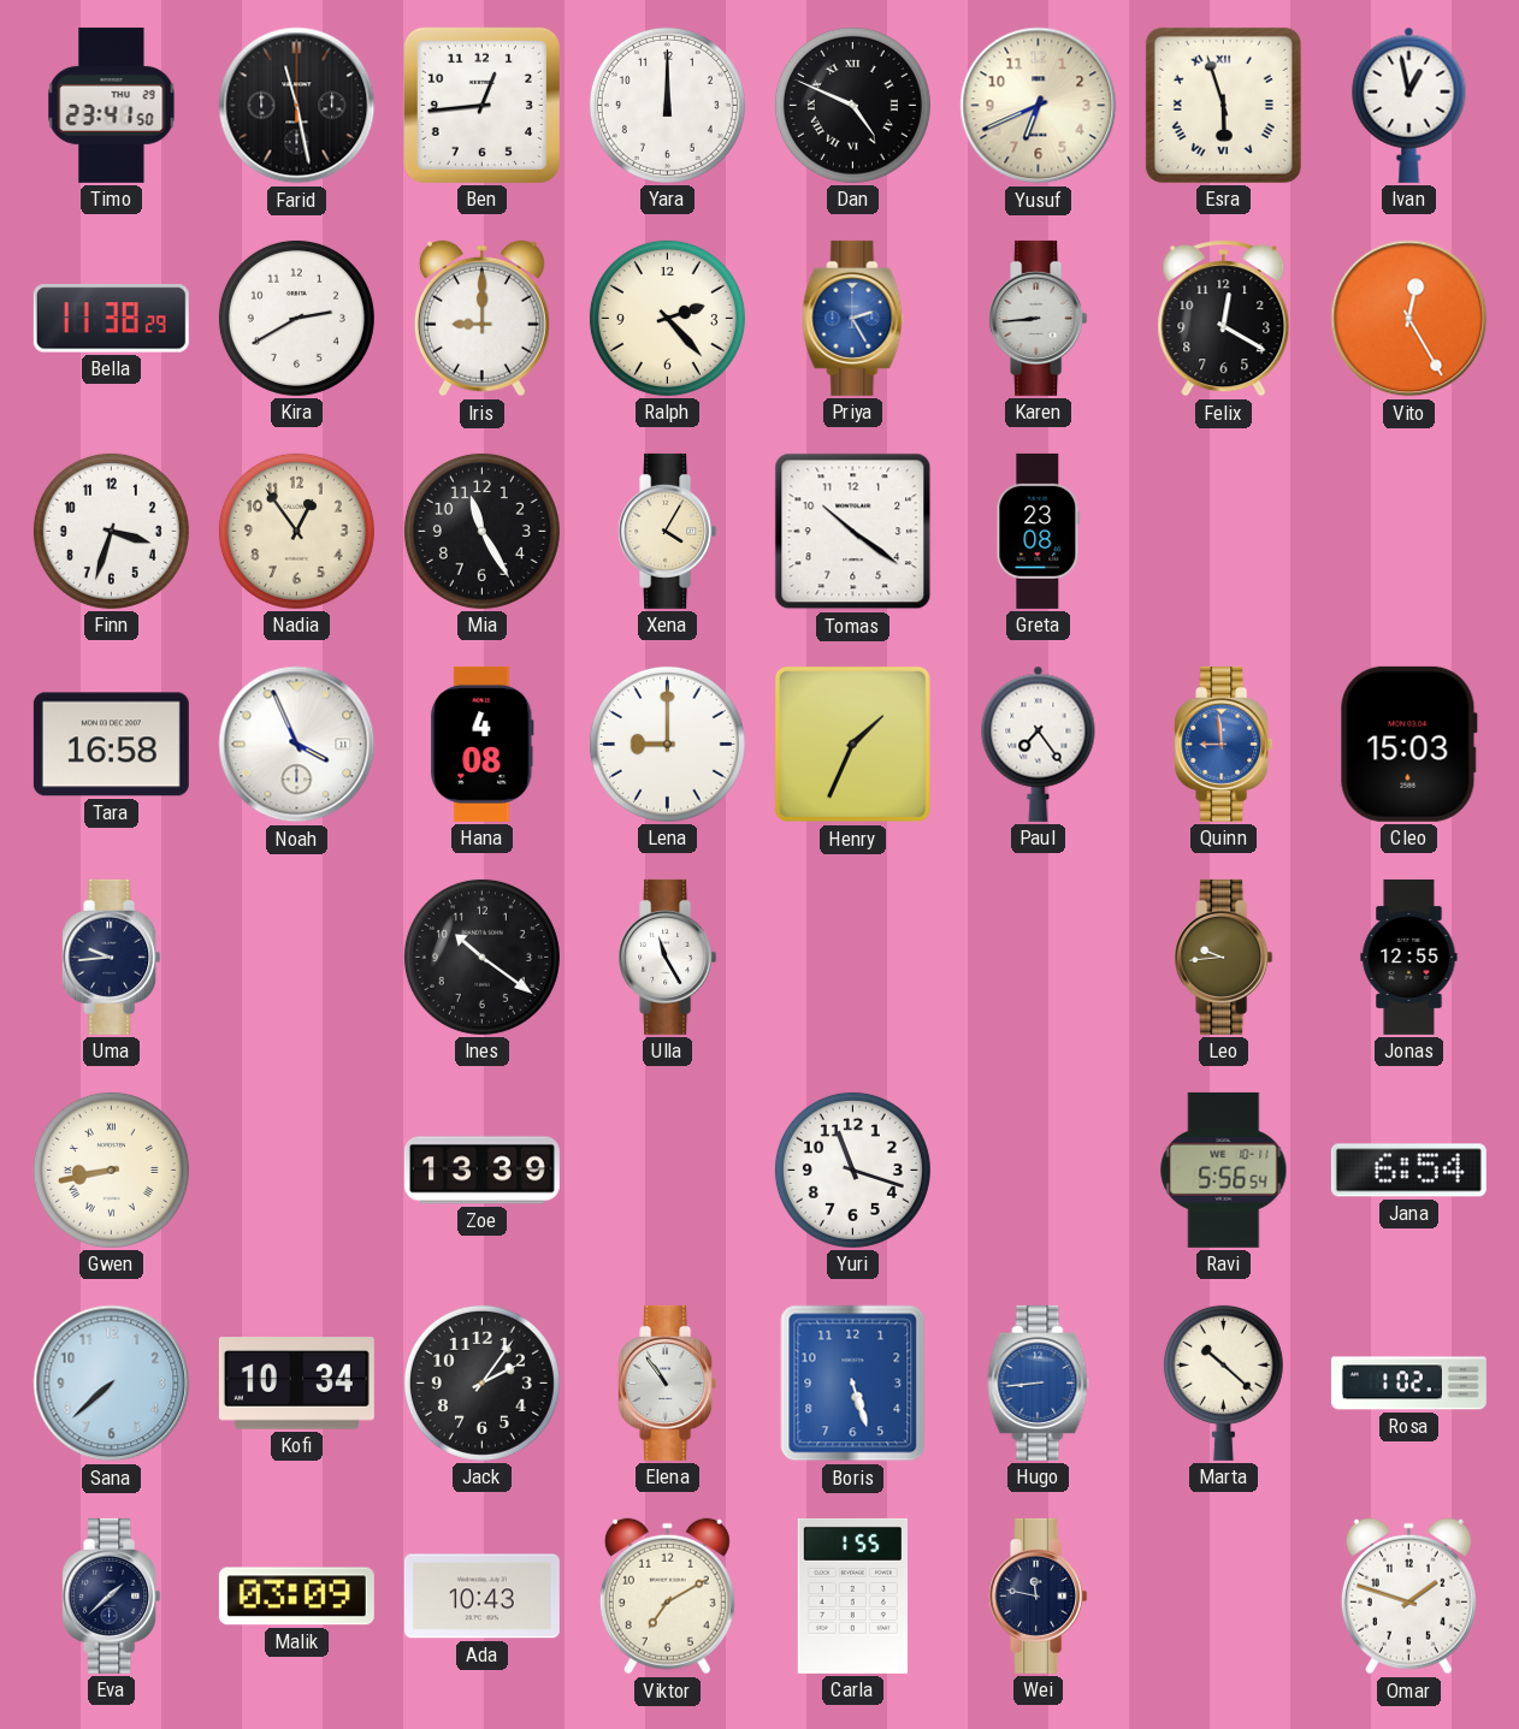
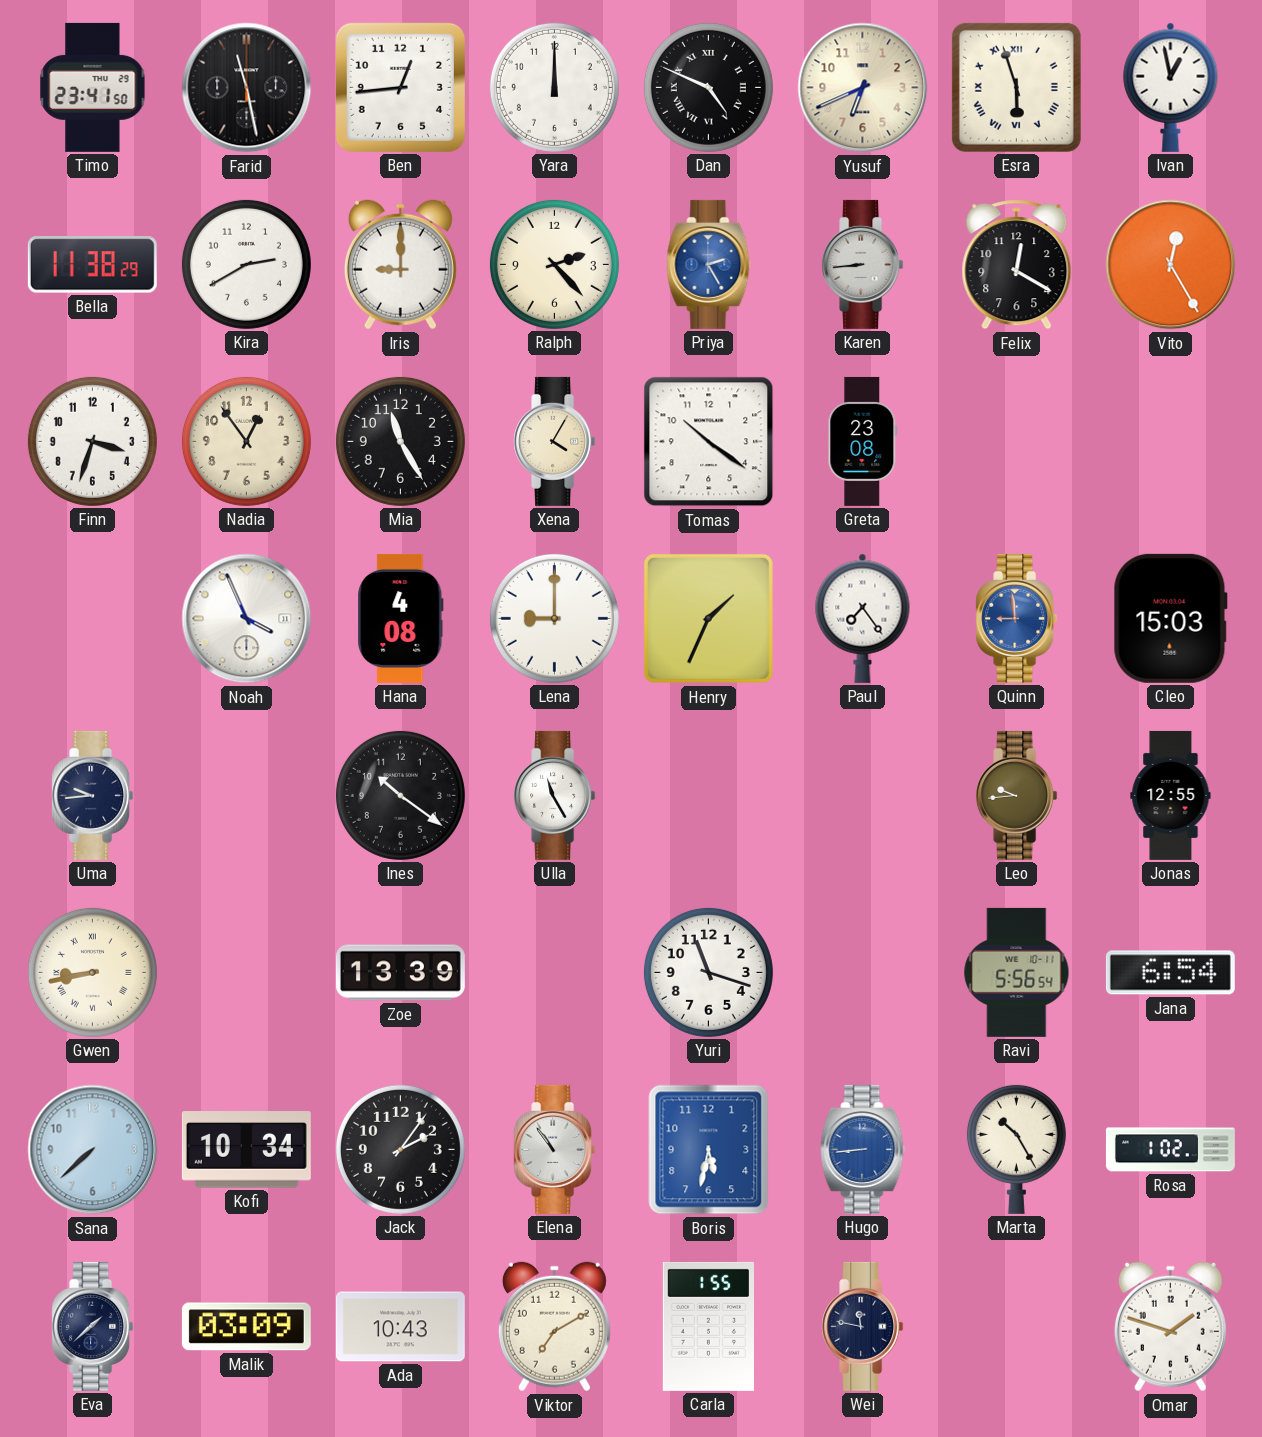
Tara: 16:58 -> none (111, 745)
Boris: 5:27 -> 5:32 (709, 1150)
Marta: 10:22 -> 10:25 (1016, 1149)
